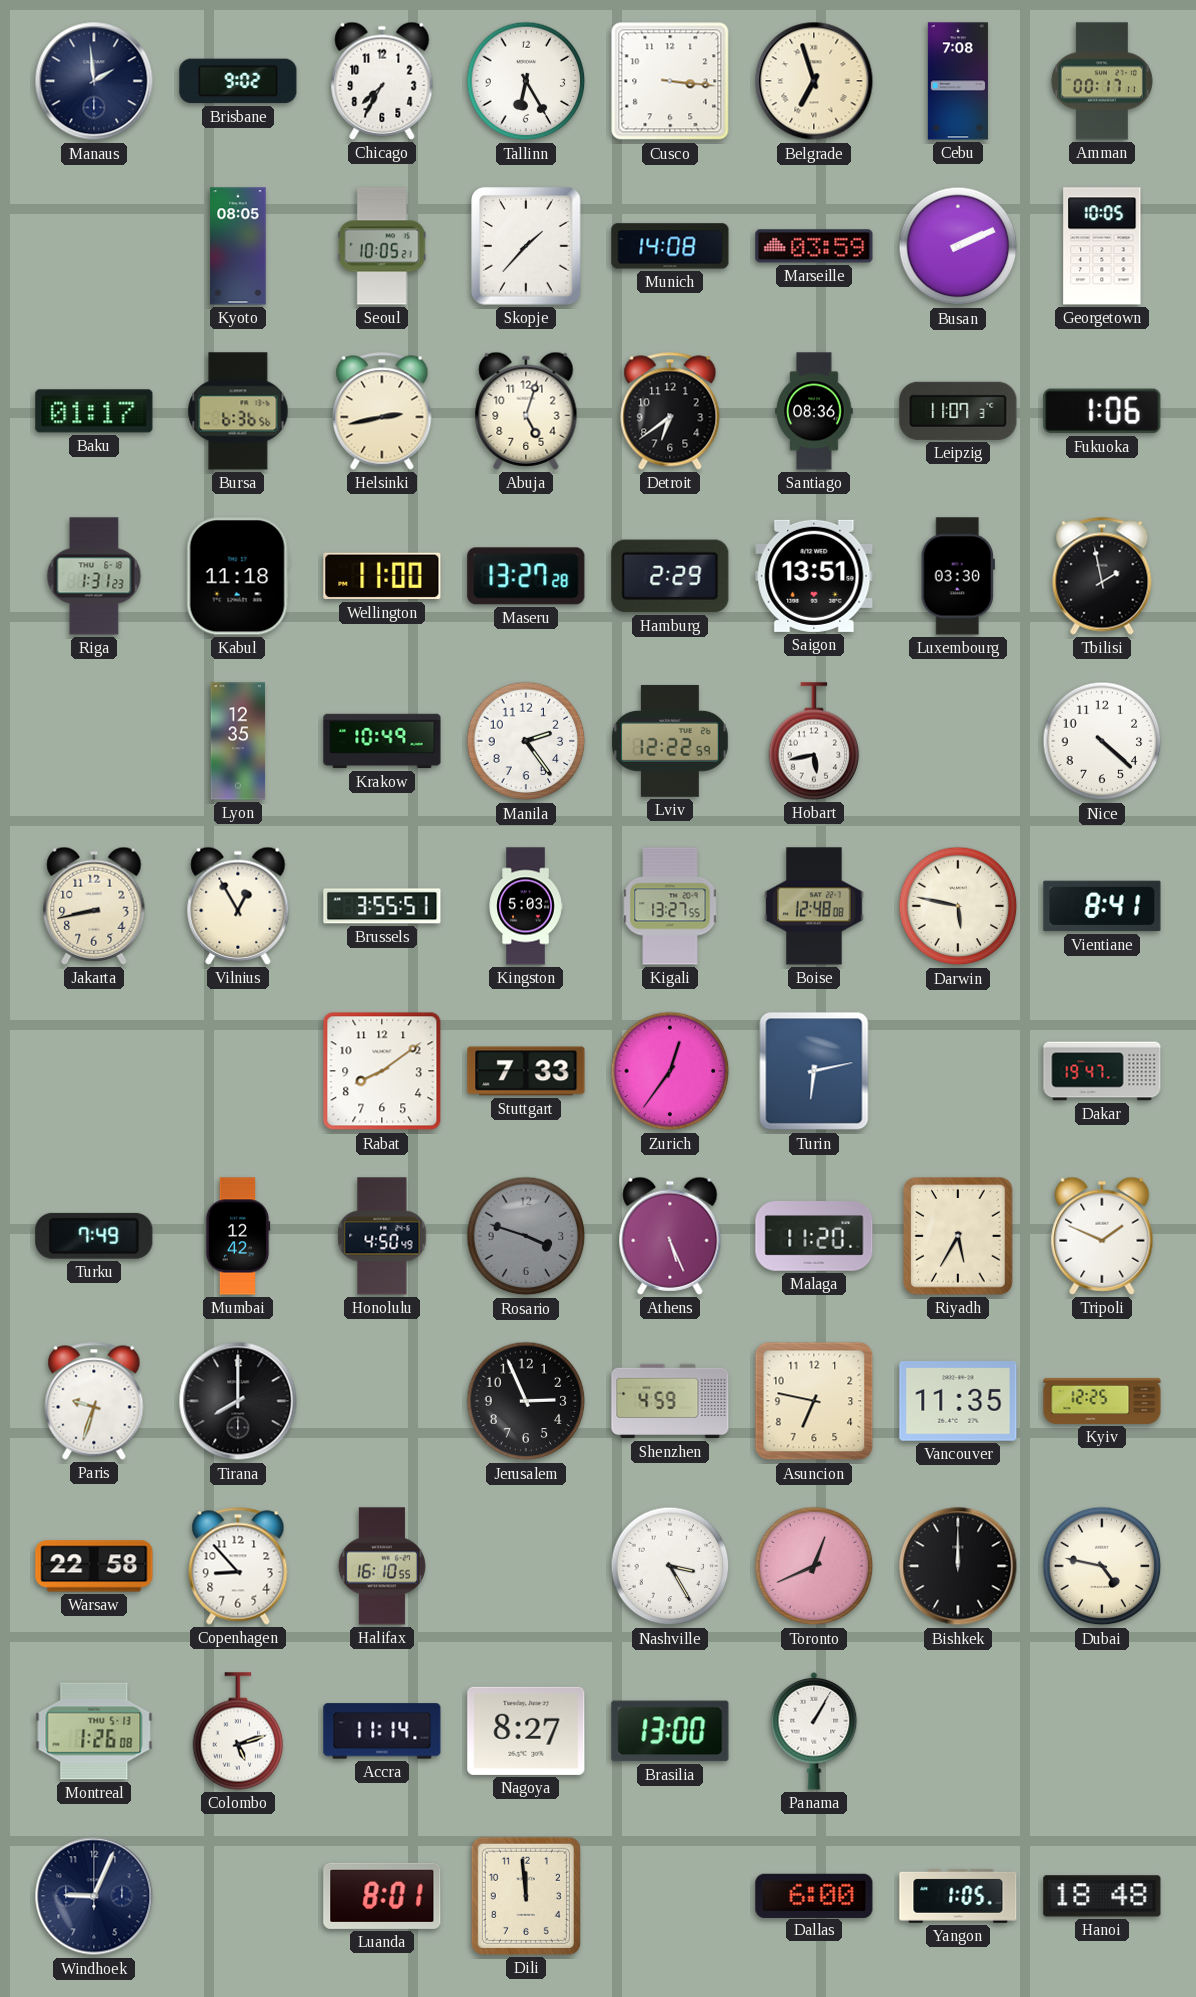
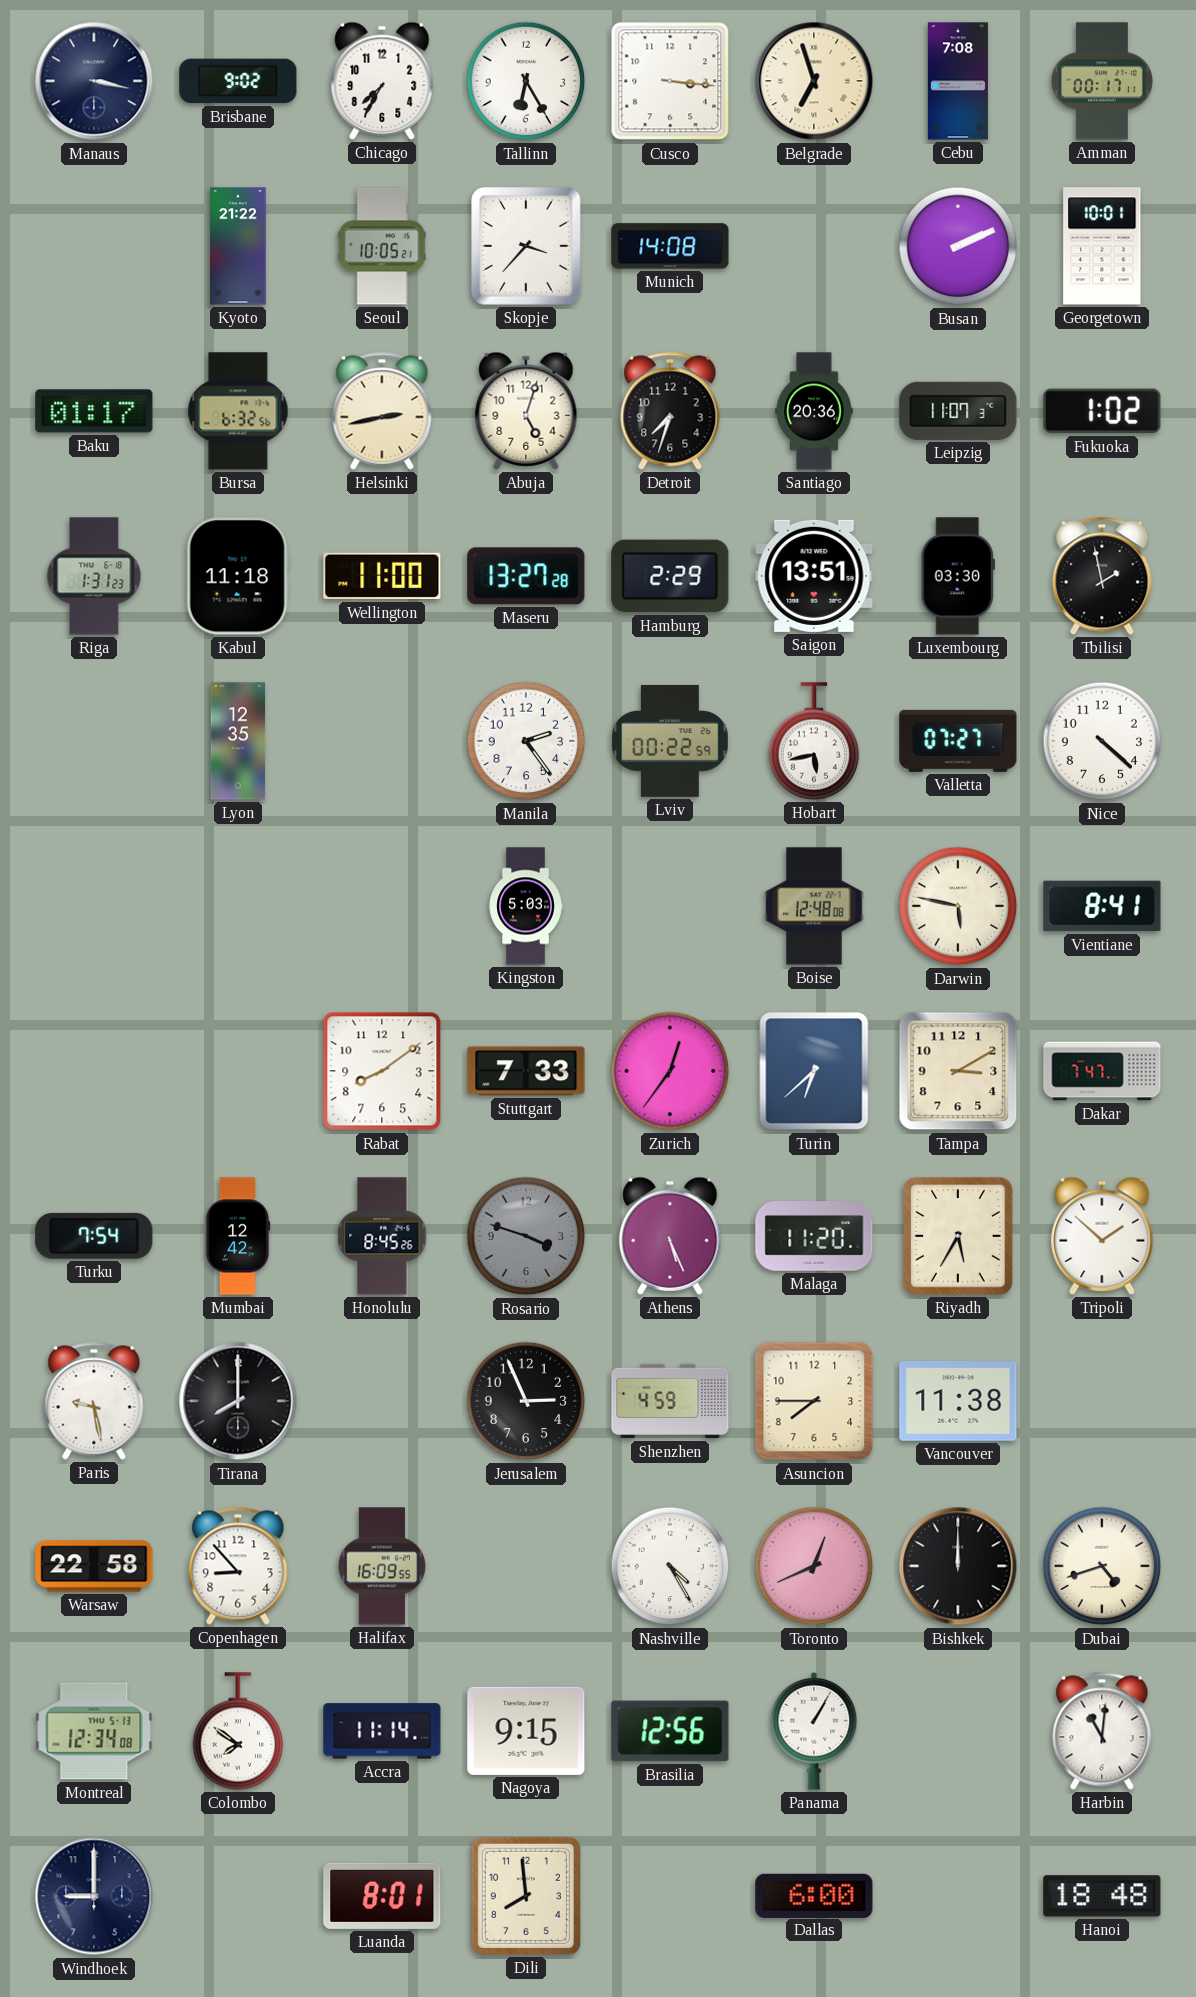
Manaus: 1:59 -> 3:17 (94, 81)
Kyoto: 08:05 -> 21:22 (238, 246)
Skopje: 1:37 -> 3:37 (526, 246)
Marseille: 03:59 -> none (814, 246)
Georgetown: 10:05 -> 10:01 (1102, 246)
Bursa: 6:36 -> 6:32 (238, 411)
Detroit: 6:39 -> 7:33 (670, 411)
Santiago: 08:36 -> 20:36 (814, 411)
Fukuoka: 1:06 -> 1:02 (1102, 411)
Krakow: 10:49 -> none (382, 741)
Lviv: 12:22 -> 00:22 (671, 741)
Valletta: none -> 07:27 (958, 741)
Jakarta: 8:43 -> none (94, 906)
Vilnius: 12:55 -> none (238, 906)
Brussels: 3:55 -> none (382, 906)
Kigali: 13:27 -> none (670, 906)
Turin: 6:13 -> 6:38 (814, 1071)
Tampa: none -> 3:10 (958, 1071)
Dakar: 19:47 -> 7:47 (1102, 1071)
Turku: 7:49 -> 7:54 (94, 1236)
Honolulu: 4:50 -> 8:45 (382, 1236)
Tripoli: 1:49 -> 1:52 (1102, 1236)
Paris: 9:33 -> 9:28 (94, 1401)
Asuncion: 6:47 -> 7:45 (814, 1401)
Vancouver: 11:35 -> 11:38 (958, 1402)
Kyiv: 12:25 -> none (1102, 1401)
Halifax: 16:10 -> 16:09 (382, 1566)
Nashville: 3:25 -> 4:25 (670, 1566)
Dubai: 4:47 -> 4:42 (1102, 1566)
Montreal: 1:26 -> 12:34 (94, 1731)
Colombo: 5:12 -> 7:51 (238, 1731)
Nagoya: 8:27 -> 9:15 (526, 1731)
Brasilia: 13:00 -> 12:56 (670, 1731)
Harbin: none -> 11:01 (1102, 1731)
Windhoek: 9:04 -> 9:00 (94, 1896)
Dili: 11:59 -> 7:59 (526, 1896)
Yangon: 1:05 -> none (958, 1896)
